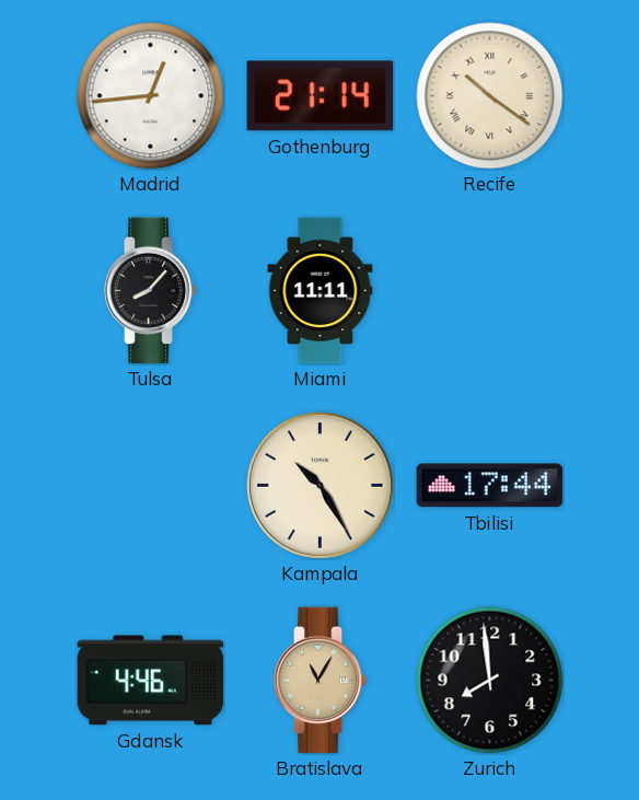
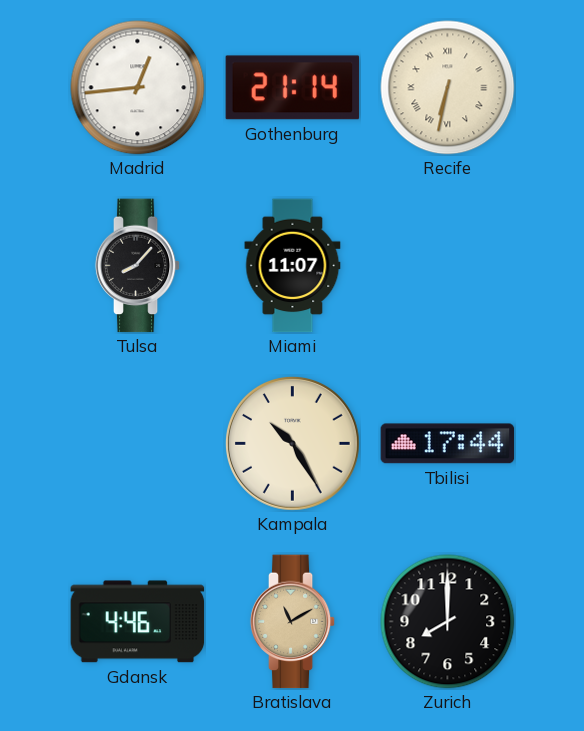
Recife: 10:21 -> 6:32 (448, 88)
Miami: 11:11 -> 11:07 (293, 266)
Bratislava: 11:05 -> 11:10 (293, 622)
Zurich: 7:59 -> 8:00 (448, 622)
